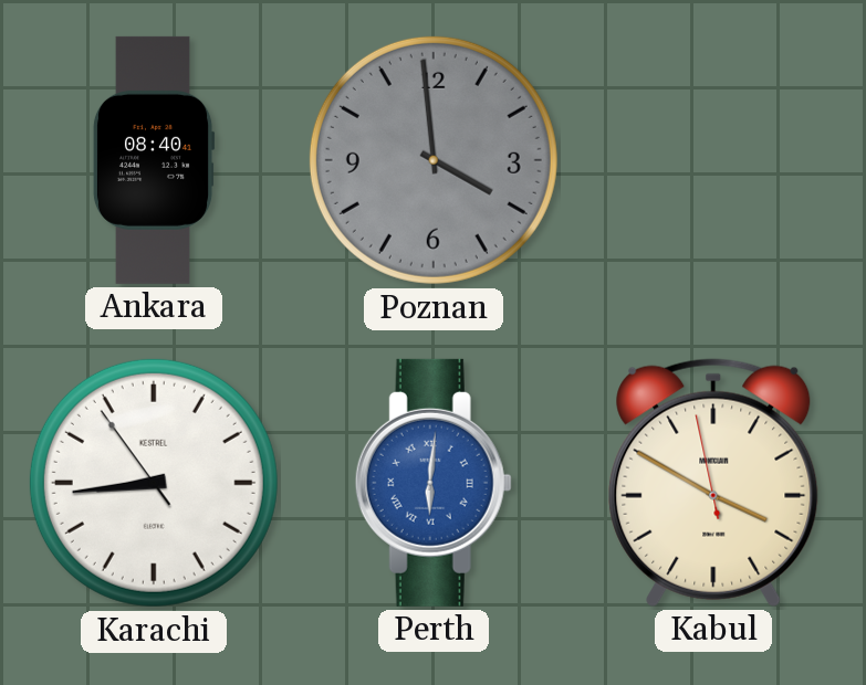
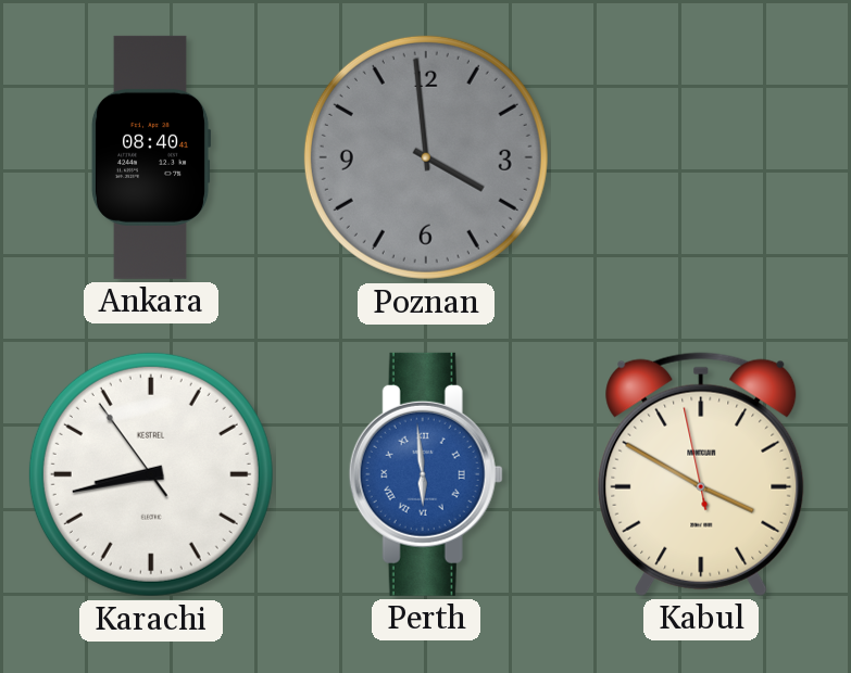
Karachi: 8:43 -> 8:42 (151, 474)
Perth: 6:01 -> 5:59 (426, 474)
